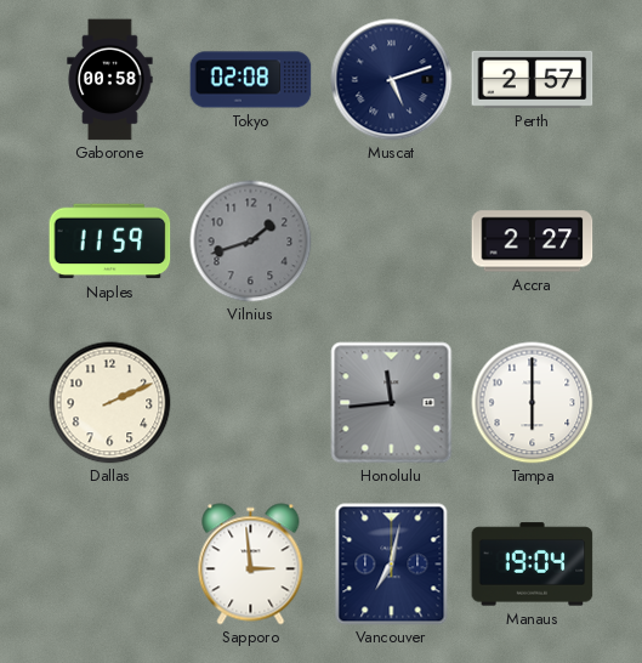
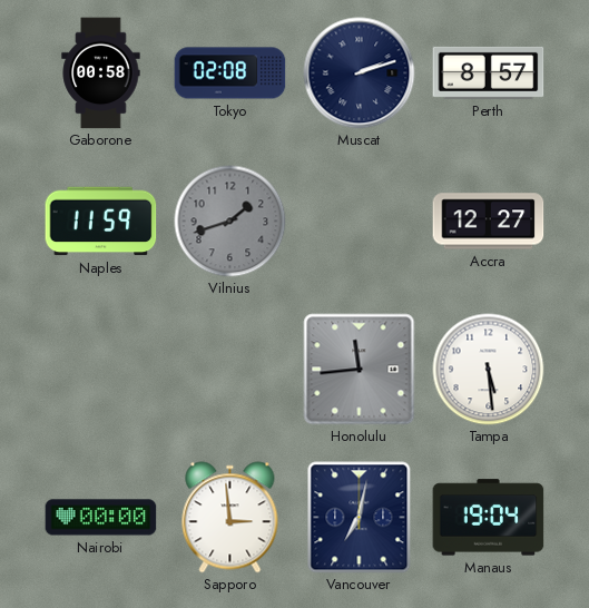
Muscat: 5:12 -> 2:12 (360, 73)
Perth: 2:57 -> 8:57 (489, 72)
Accra: 2:27 -> 12:27 (489, 222)
Dallas: 2:11 -> none (110, 403)
Tampa: 6:00 -> 5:29 (489, 370)
Nairobi: none -> 00:00 (101, 518)
